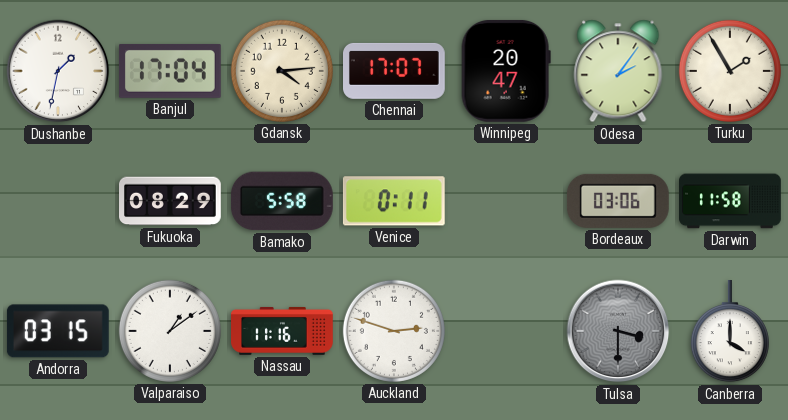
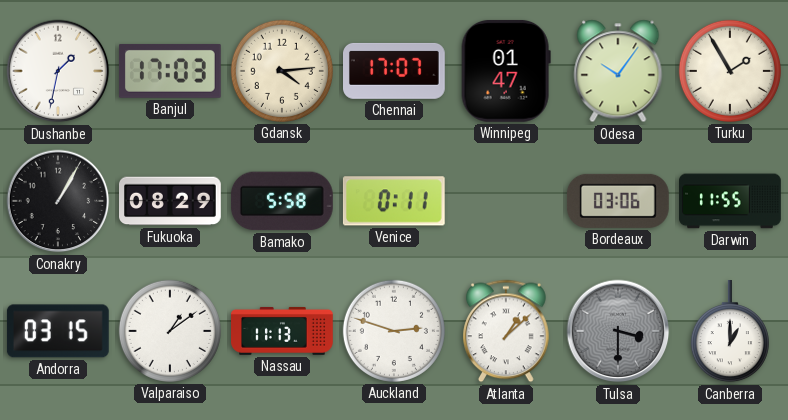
Banjul: 17:04 -> 17:03 (170, 71)
Winnipeg: 20:47 -> 01:47 (506, 71)
Odesa: 2:06 -> 10:06 (618, 71)
Conakry: none -> 1:05 (58, 201)
Darwin: 11:58 -> 11:55 (731, 201)
Nassau: 11:16 -> 11:13 (283, 331)
Atlanta: none -> 1:08 (507, 331)
Canberra: 4:00 -> 1:00 (730, 332)
